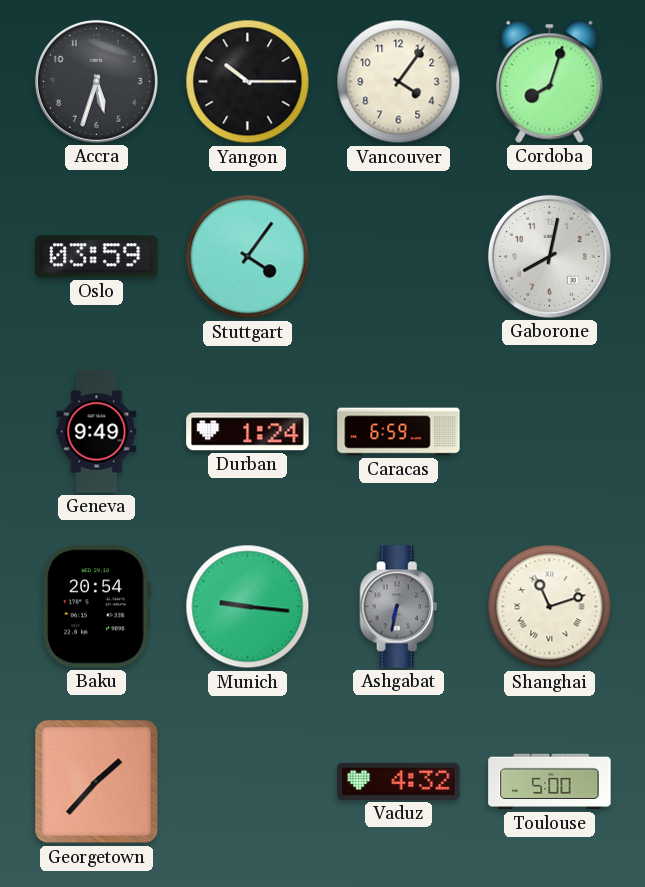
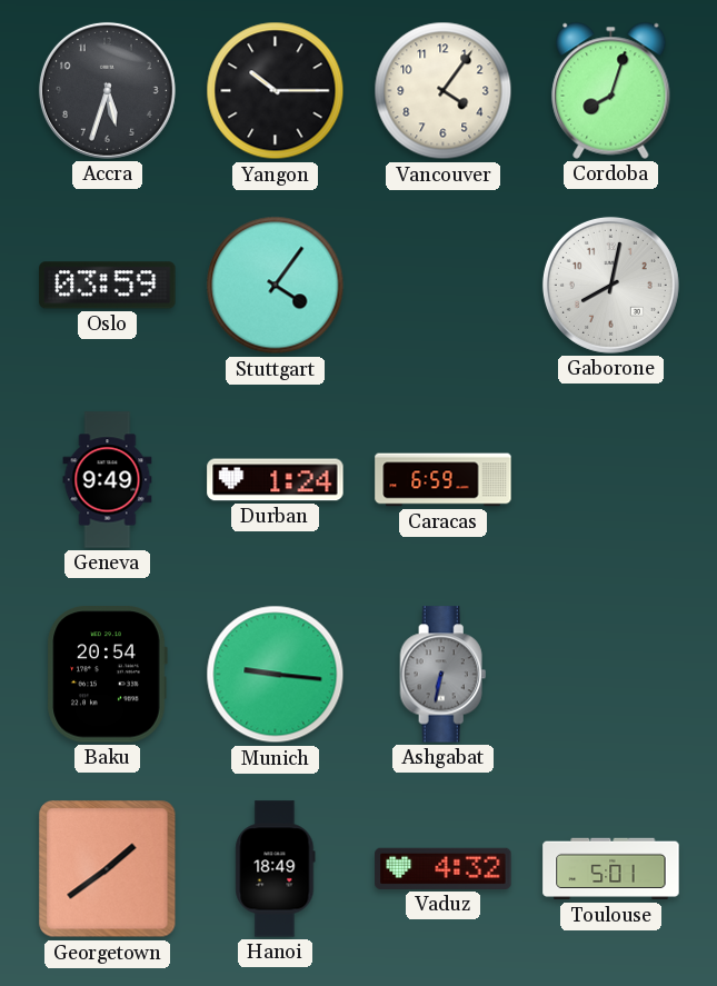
Shanghai: 11:12 -> none (550, 607)
Georgetown: 1:37 -> 1:39 (108, 869)
Hanoi: none -> 18:49 (276, 869)
Toulouse: 5:00 -> 5:01 (611, 869)
